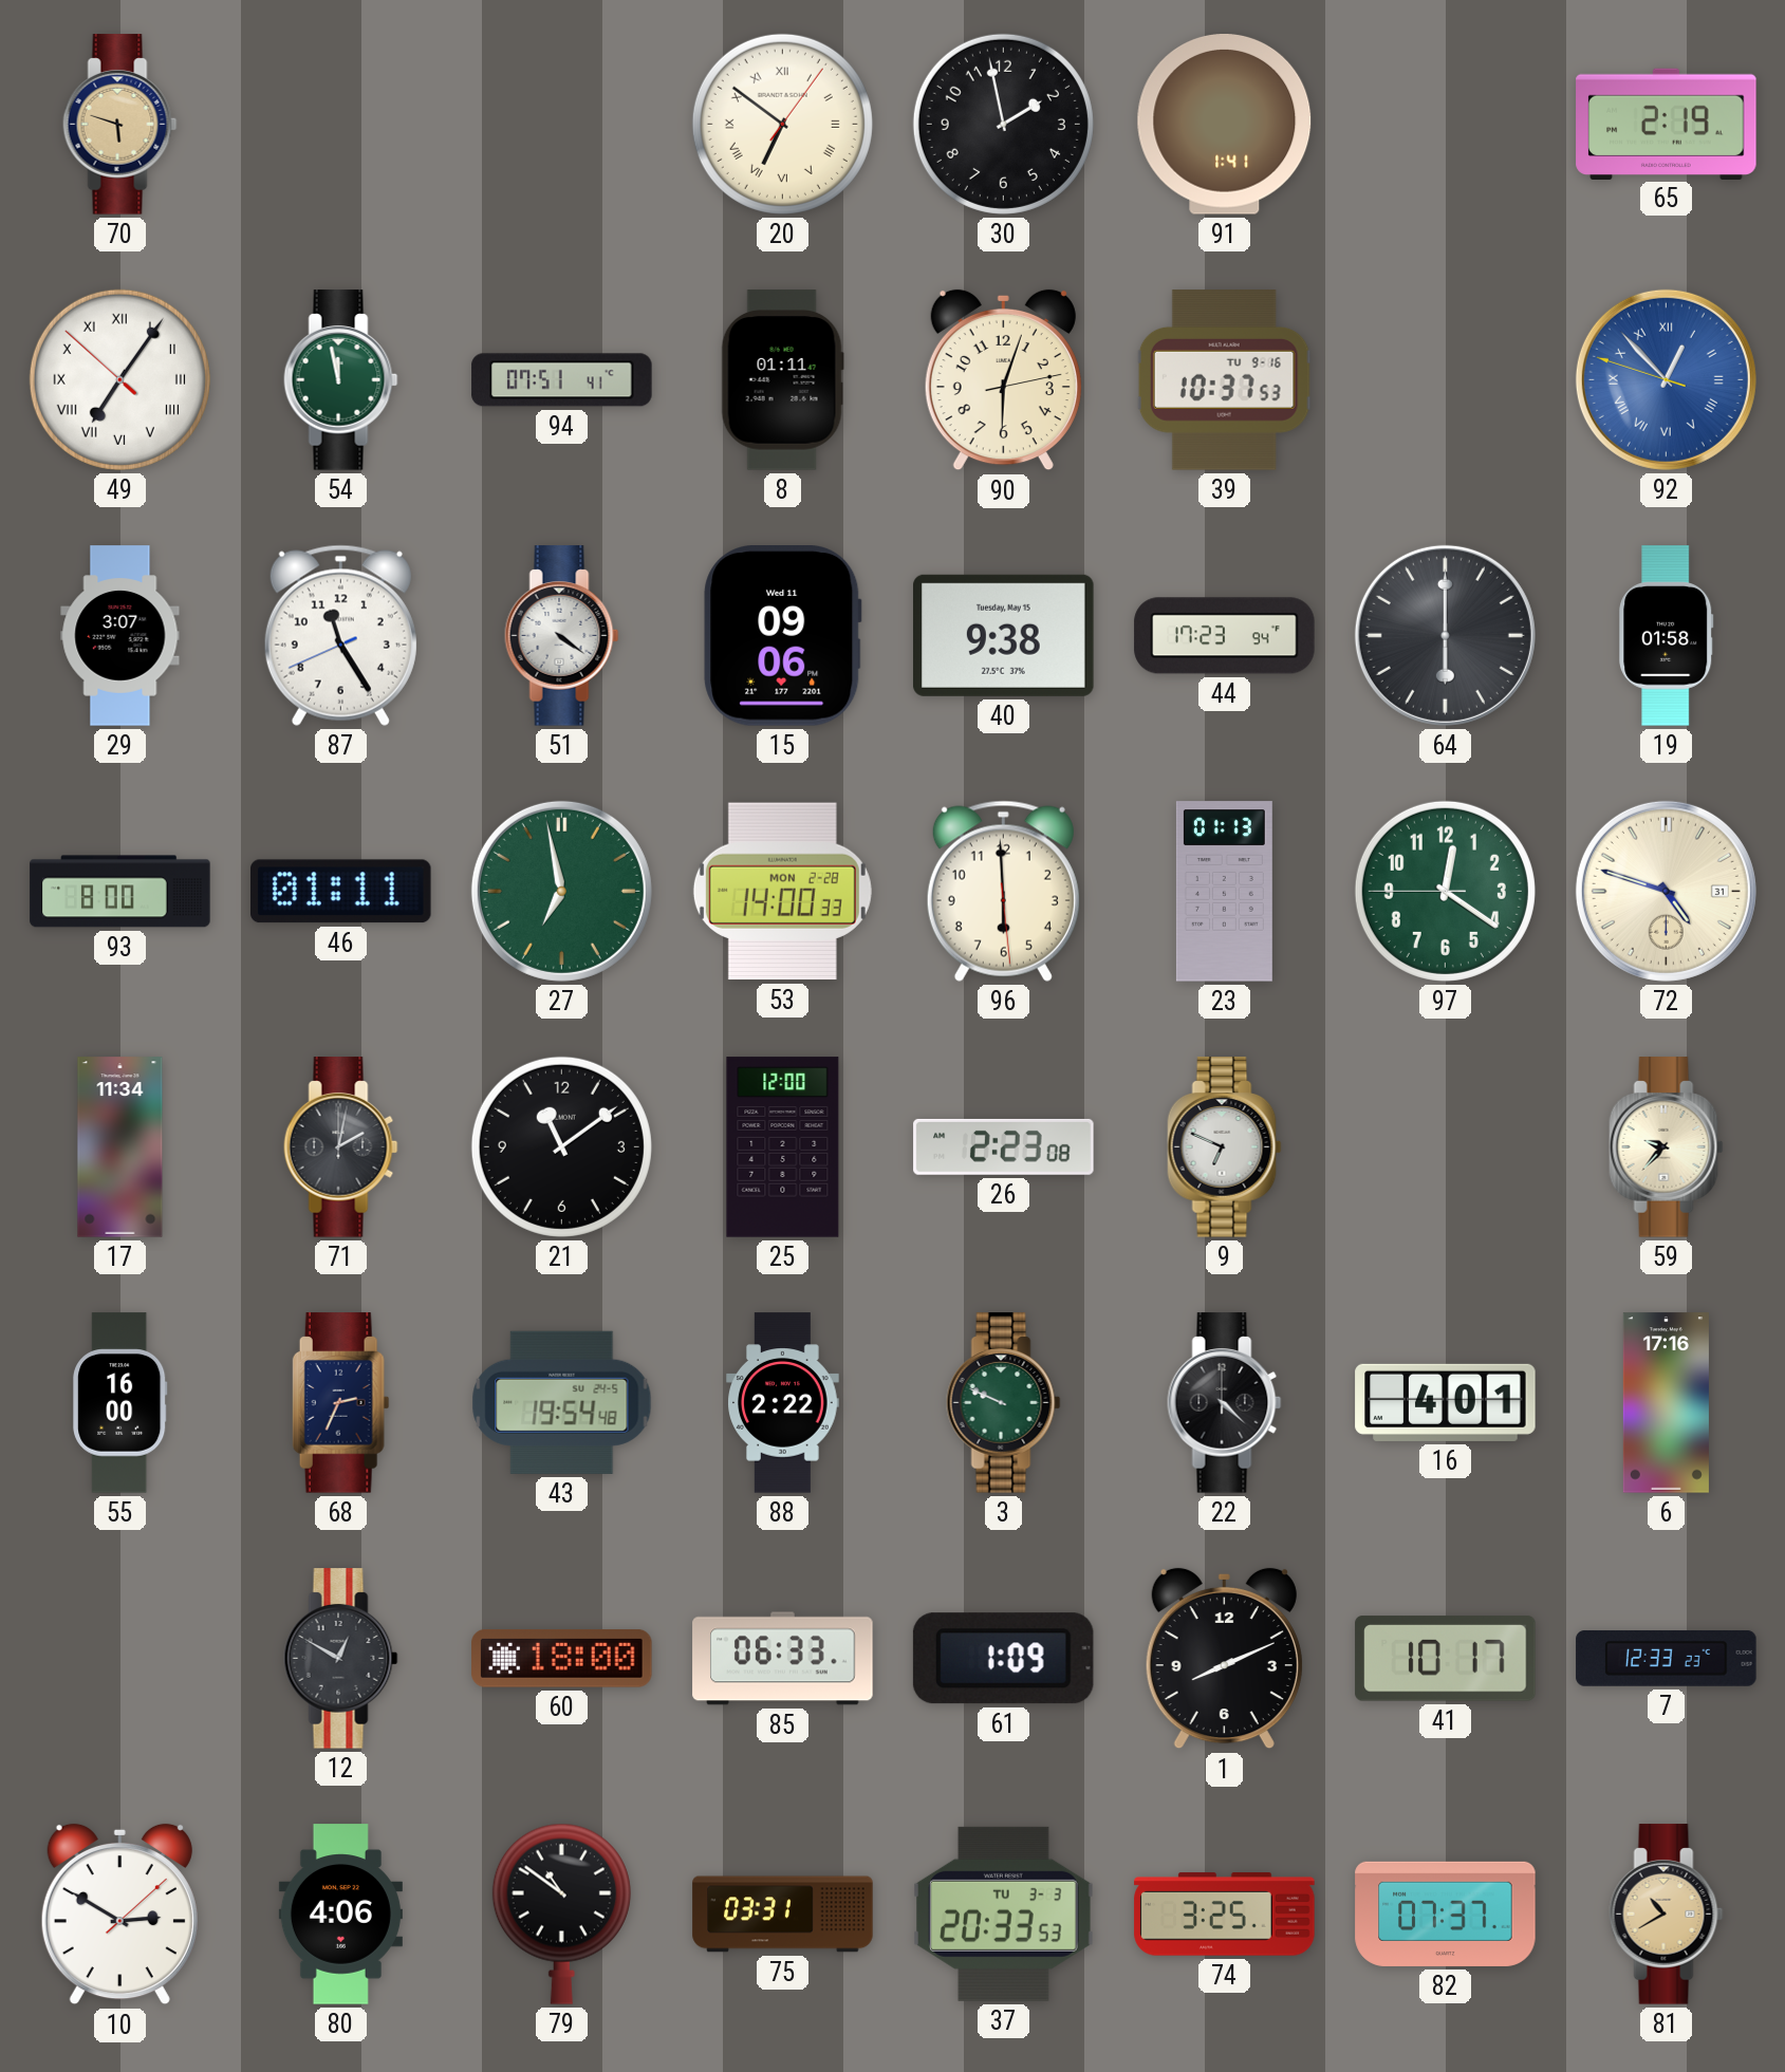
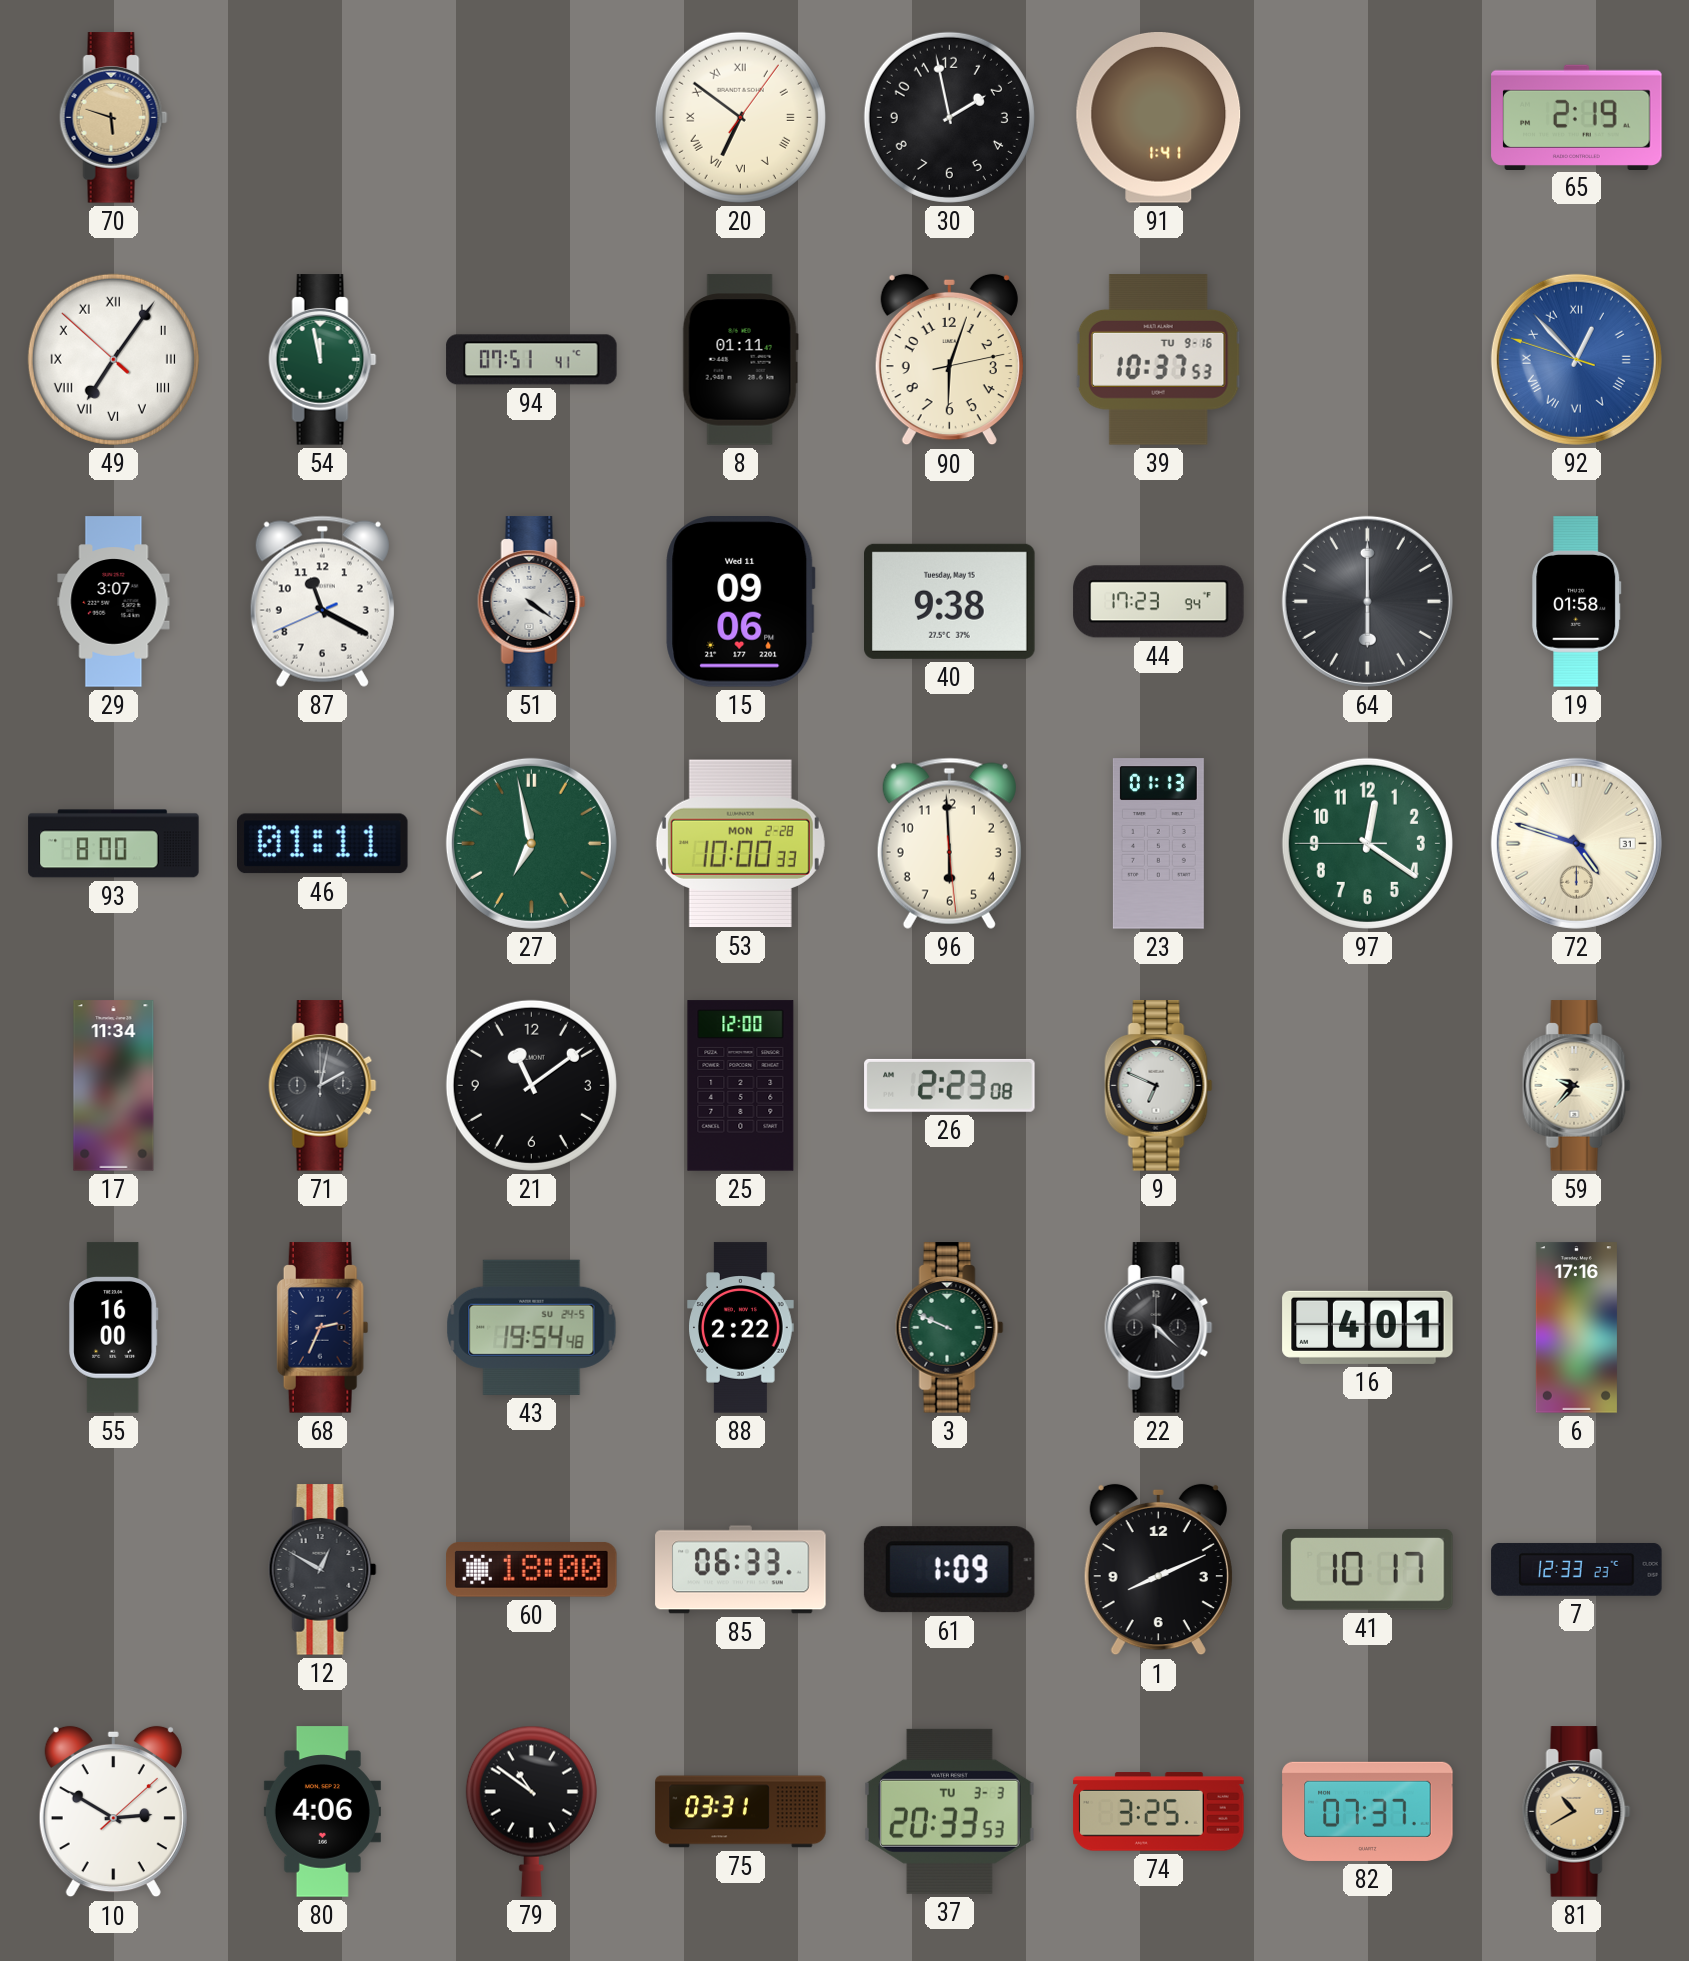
87: 11:24 -> 11:19 (322, 601)
53: 14:00 -> 10:00 (740, 844)
